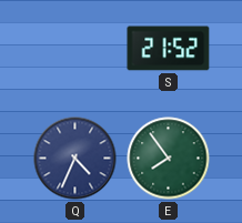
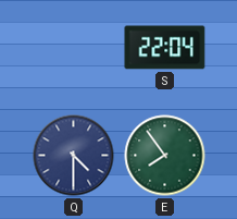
S: 21:52 -> 22:04 (165, 48)
Q: 4:34 -> 4:30 (74, 156)
